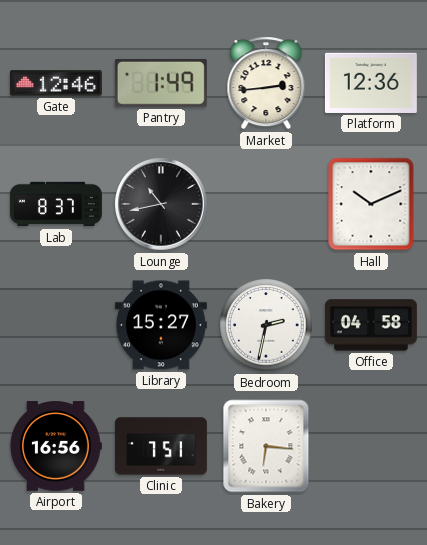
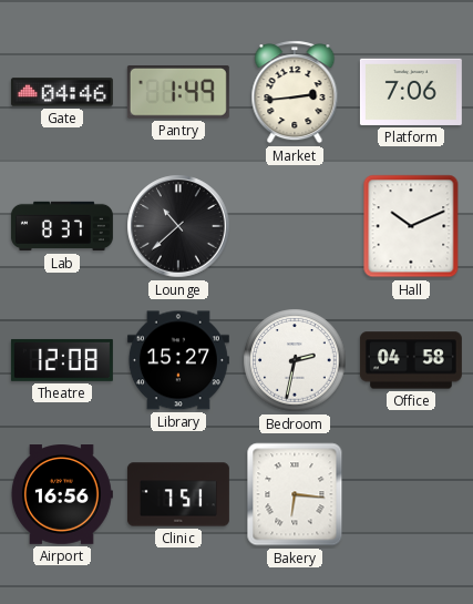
Gate: 12:46 -> 04:46 (62, 92)
Platform: 12:36 -> 7:06 (411, 92)
Lounge: 10:43 -> 10:38 (178, 226)
Theatre: none -> 12:08 (62, 360)
